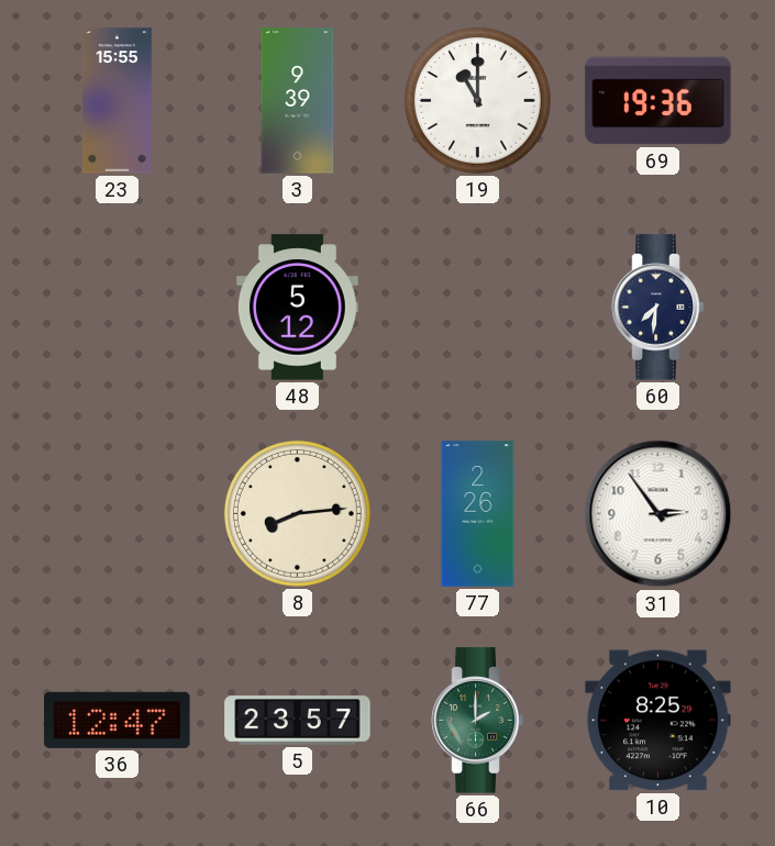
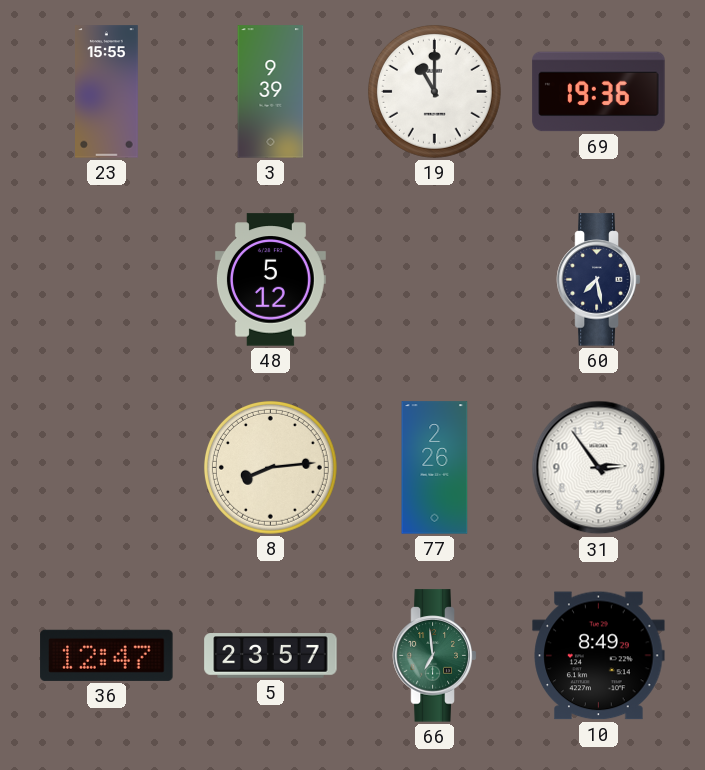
60: 7:31 -> 7:28 (599, 280)
66: 2:00 -> 6:59 (435, 656)
10: 8:25 -> 8:49 (599, 656)
